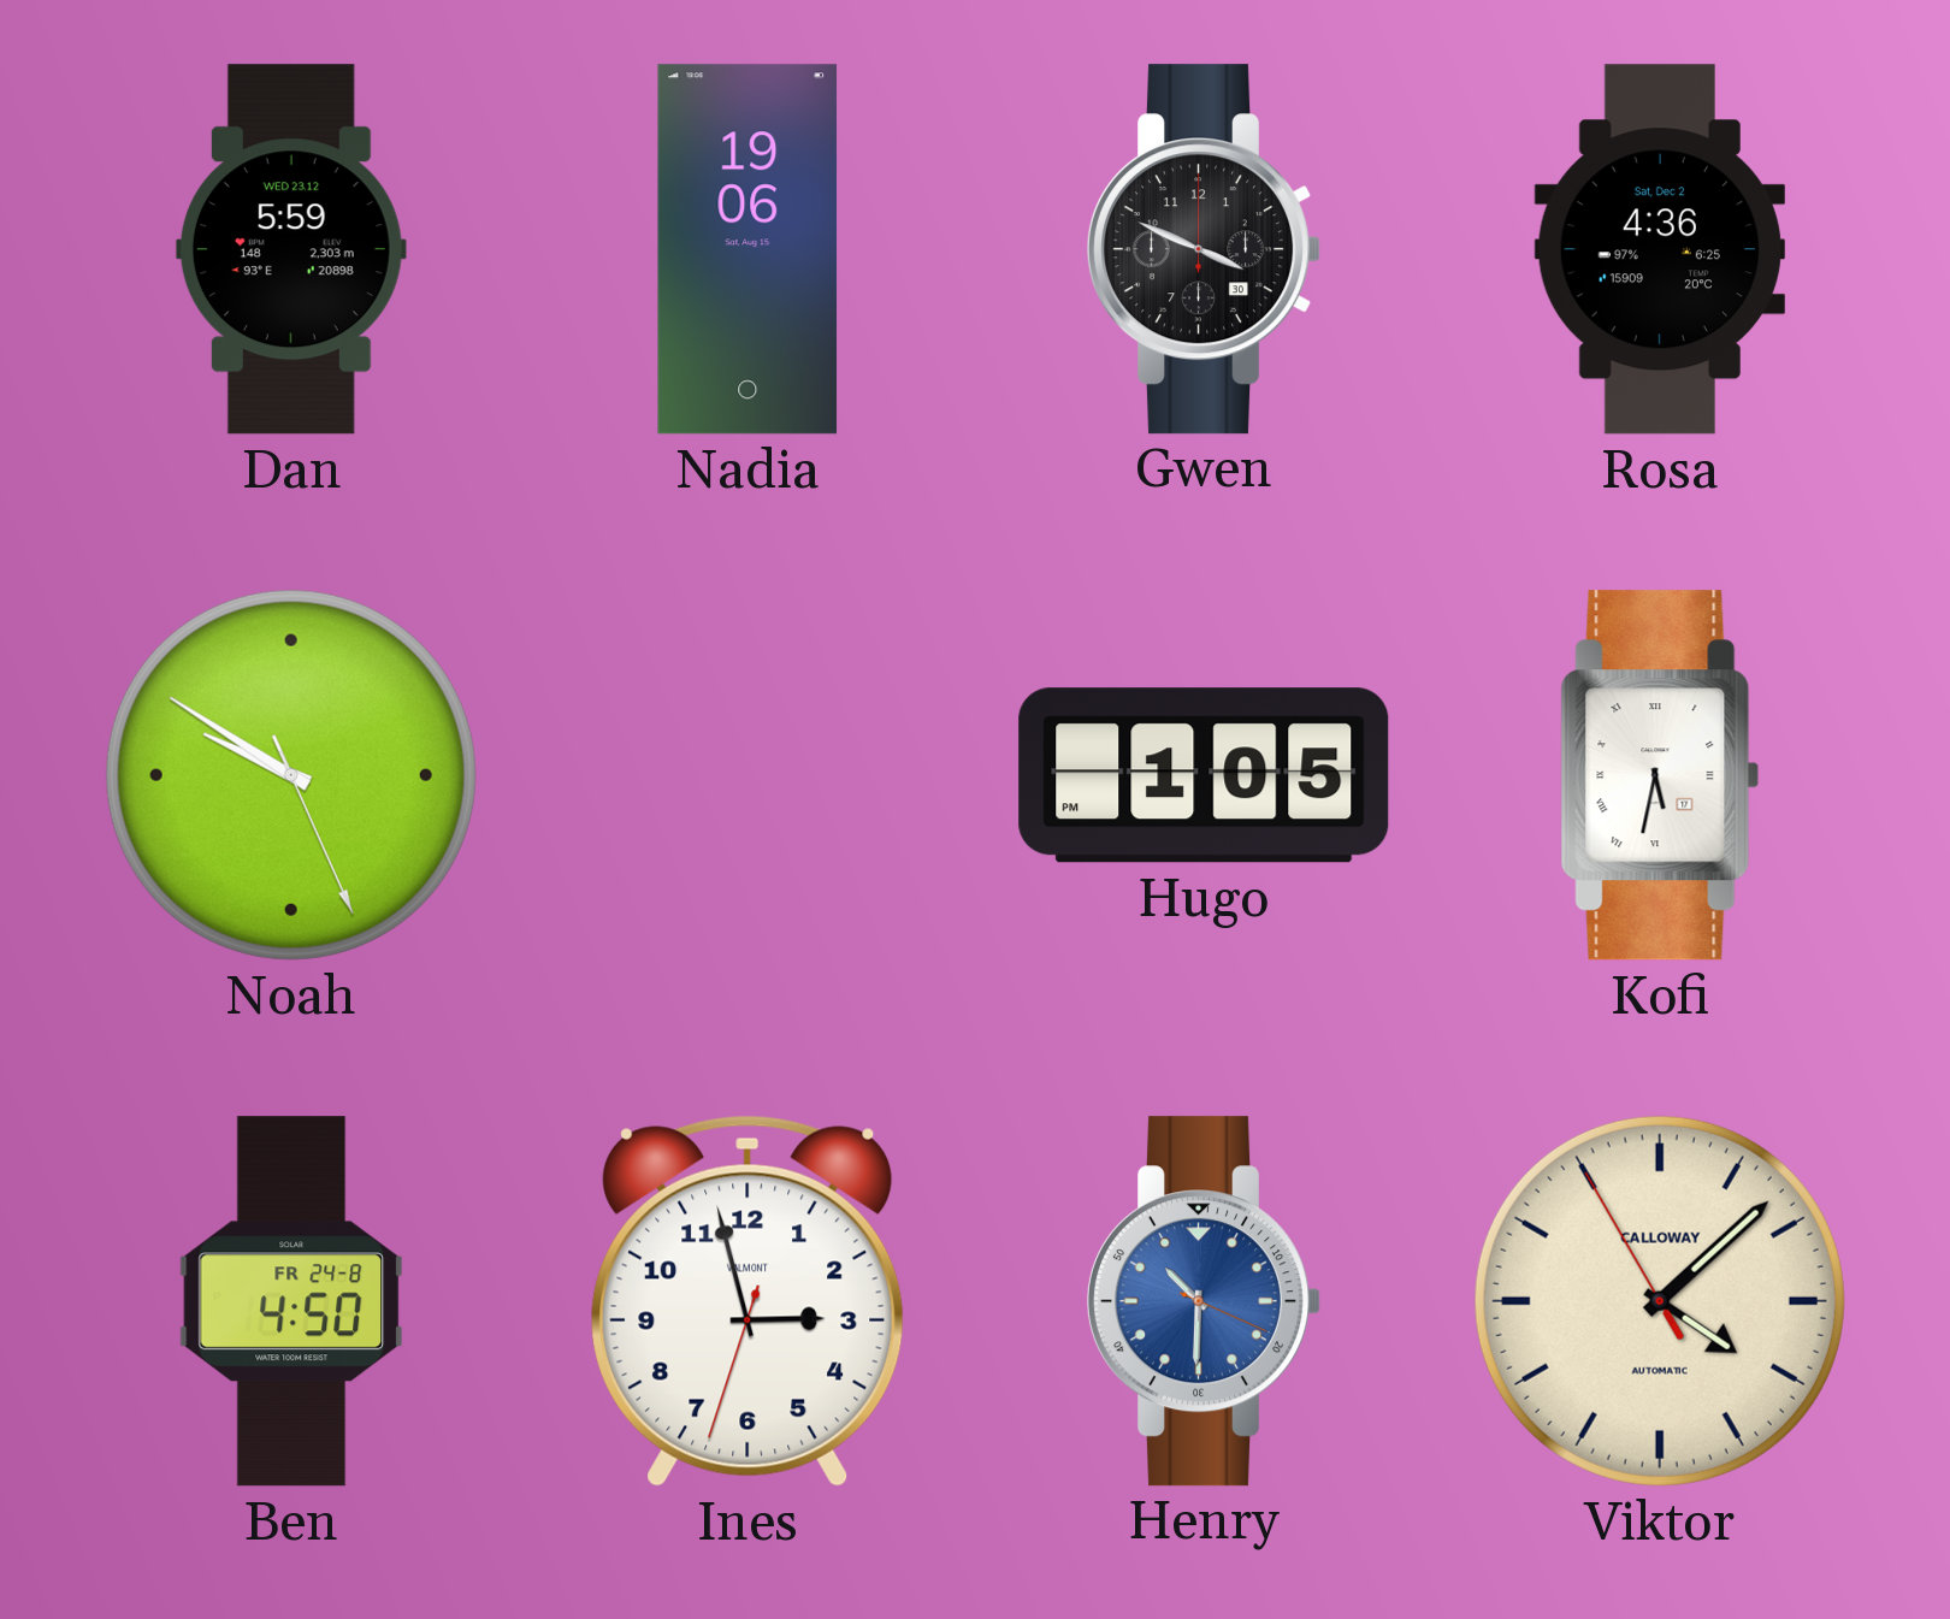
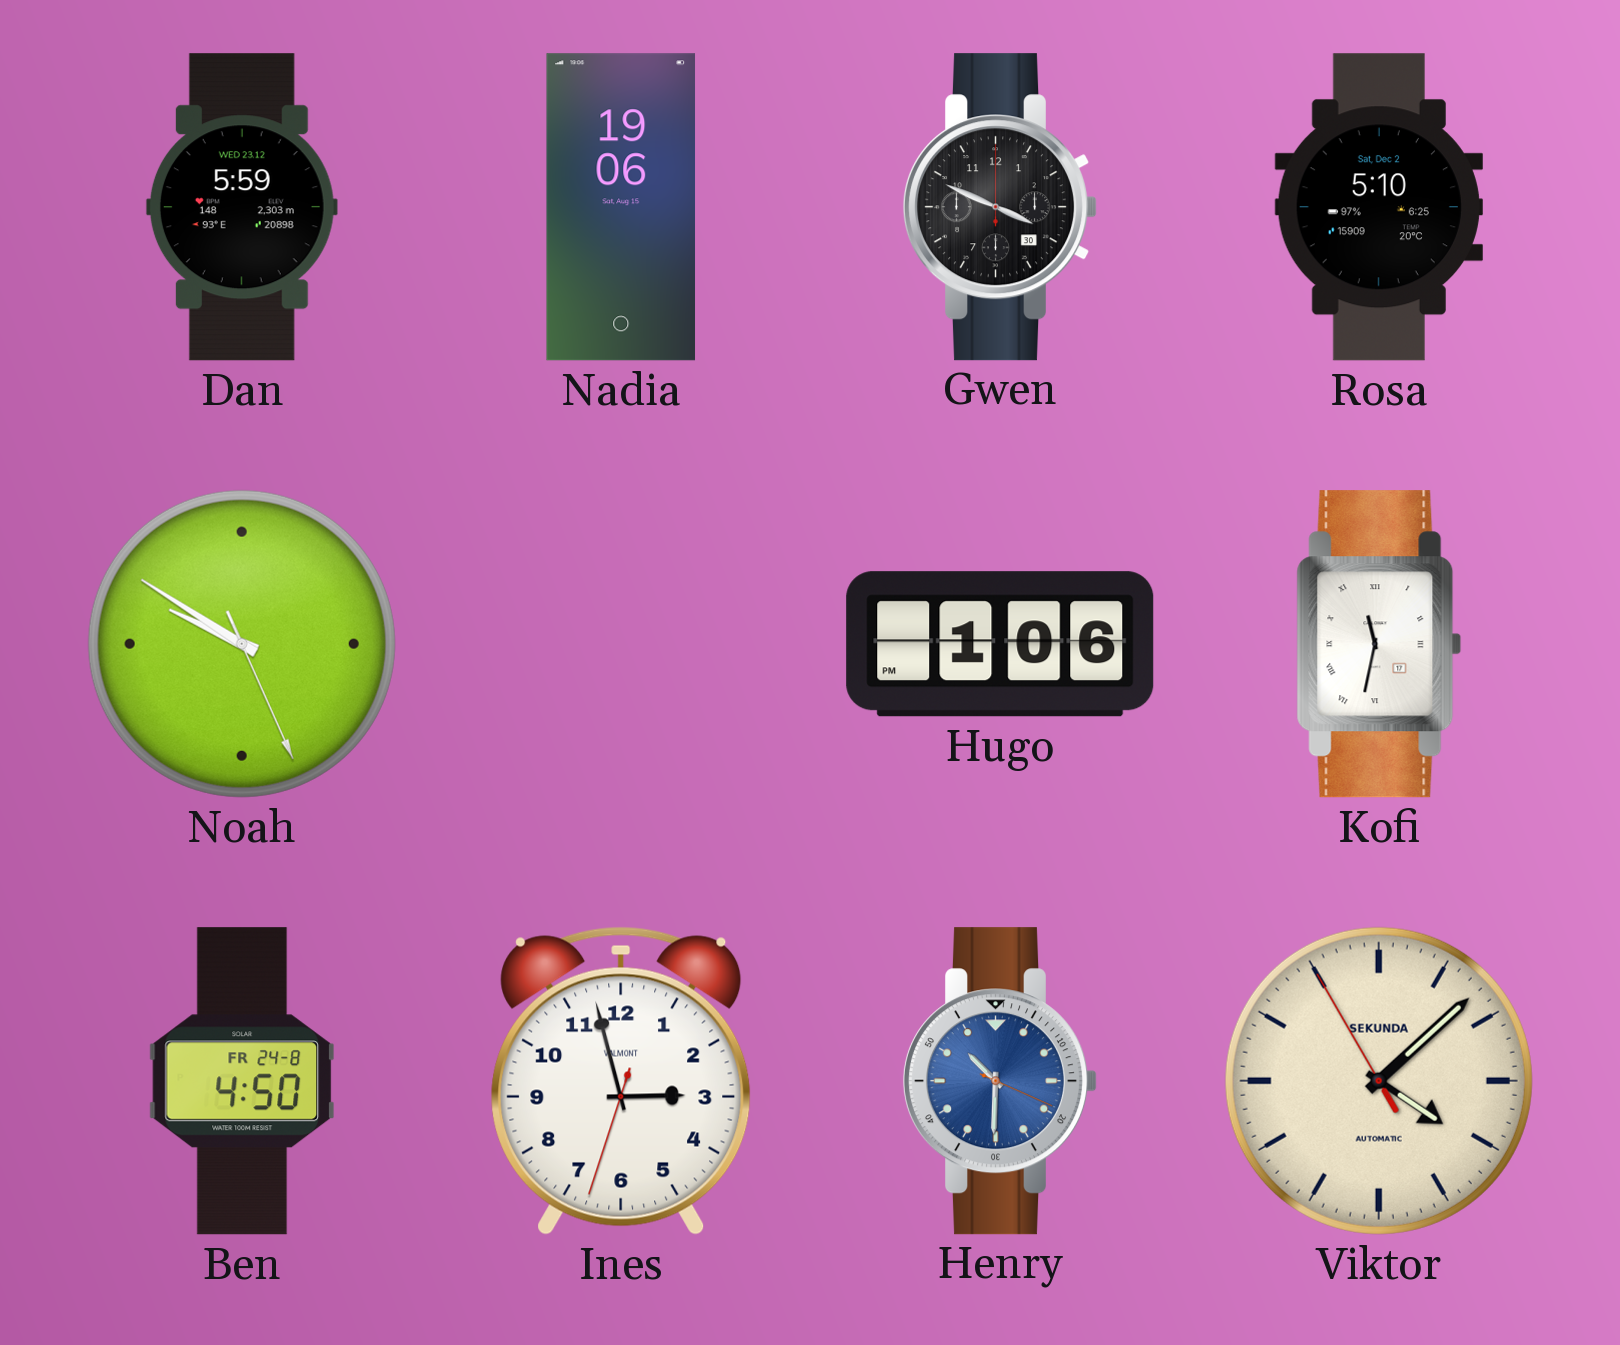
Rosa: 4:36 -> 5:10 (1379, 207)
Hugo: 1:05 -> 1:06 (1000, 644)
Kofi: 5:32 -> 11:32 (1379, 644)
Viktor brand: CALLOWAY -> SEKUNDA (1379, 1081)
